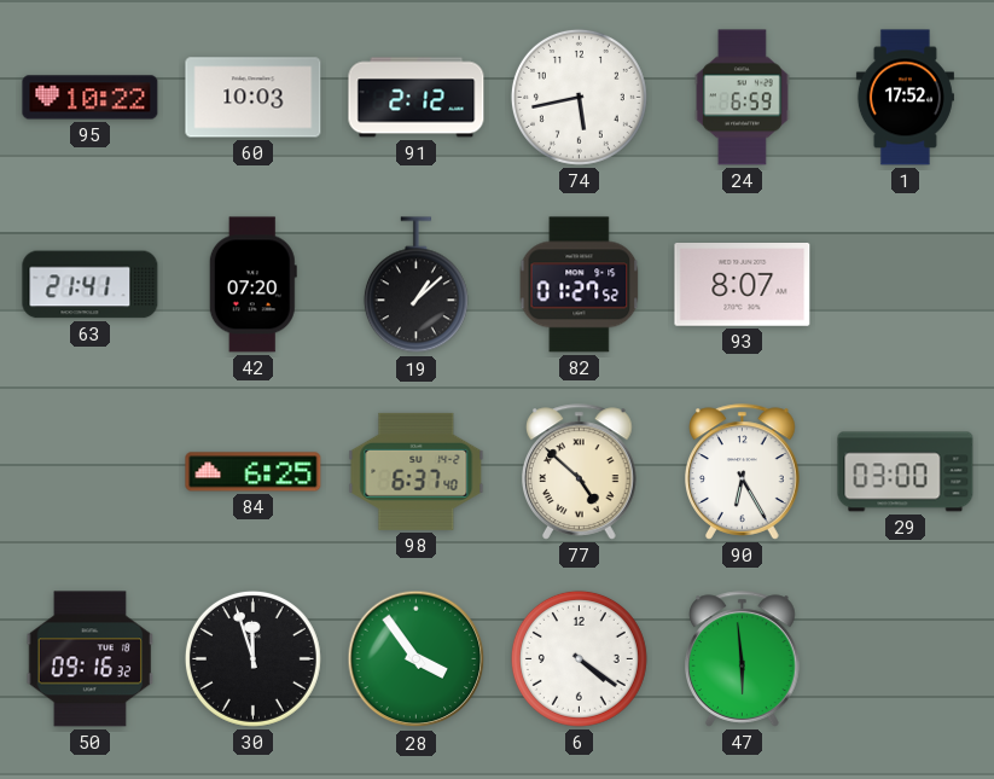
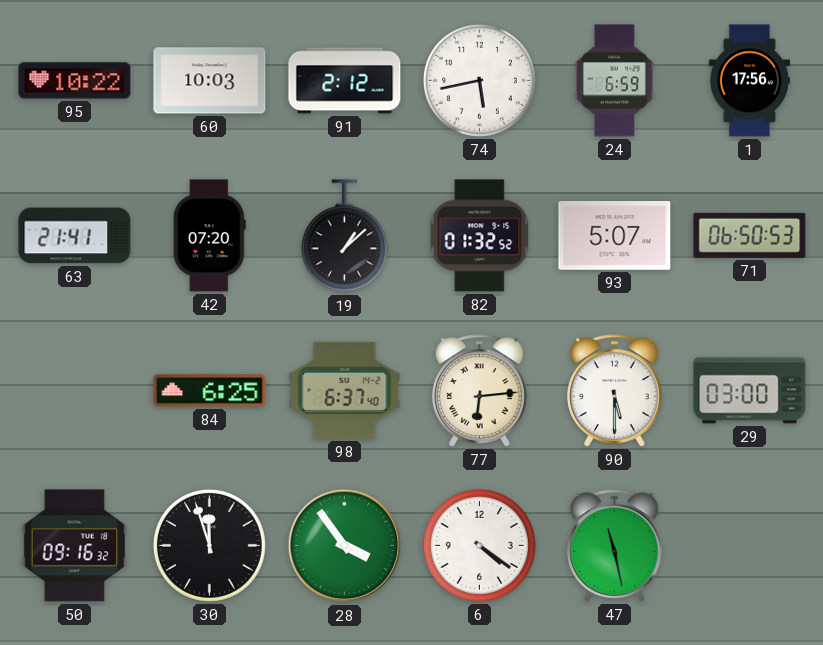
1: 17:52 -> 17:56 (749, 81)
82: 01:27 -> 01:32 (480, 236)
93: 8:07 -> 5:07 (615, 236)
71: none -> 06:50 (750, 235)
77: 4:52 -> 6:14 (480, 391)
90: 6:25 -> 5:30 (615, 391)
47: 5:59 -> 11:28 (615, 546)
